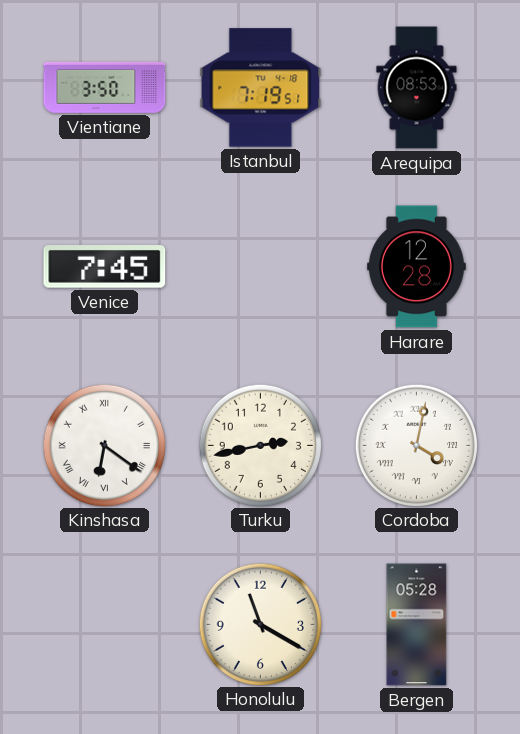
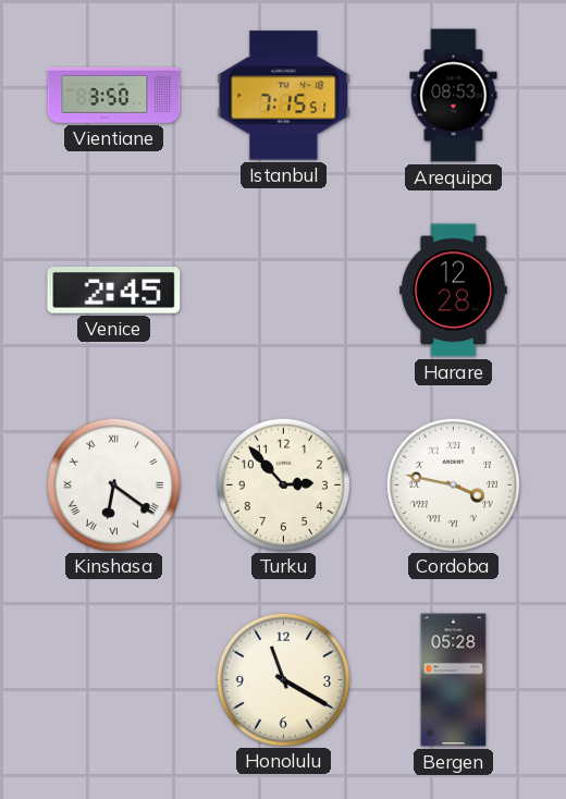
Istanbul: 7:19 -> 7:15 (284, 96)
Venice: 7:45 -> 2:45 (114, 291)
Turku: 2:43 -> 2:53 (283, 484)
Cordoba: 4:02 -> 3:47 (453, 484)
